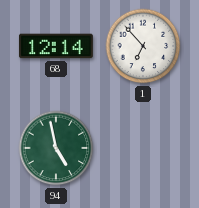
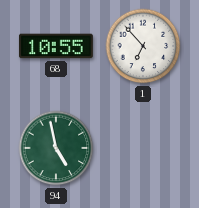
68: 12:14 -> 10:55 (56, 46)
